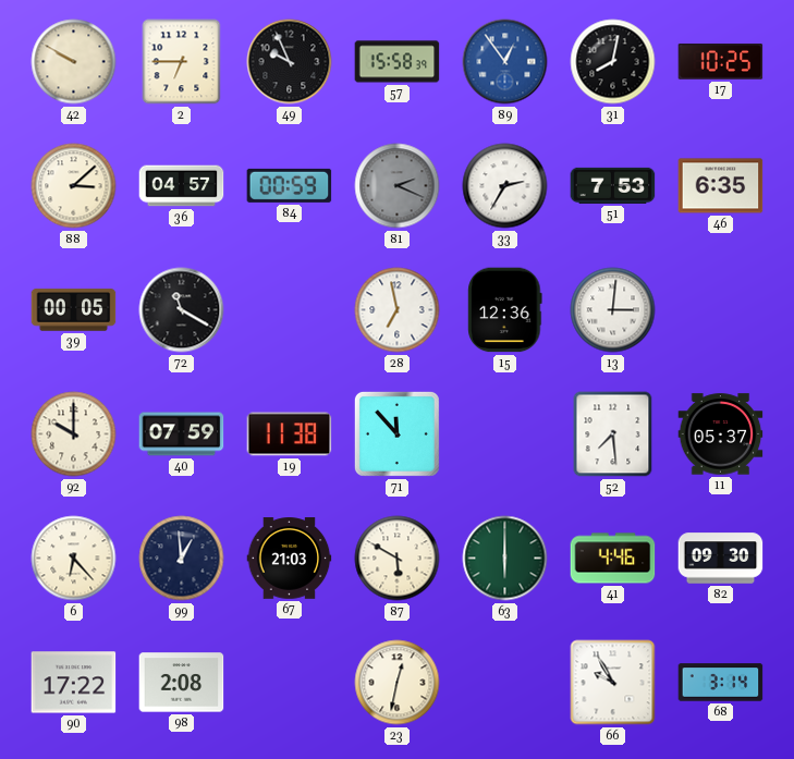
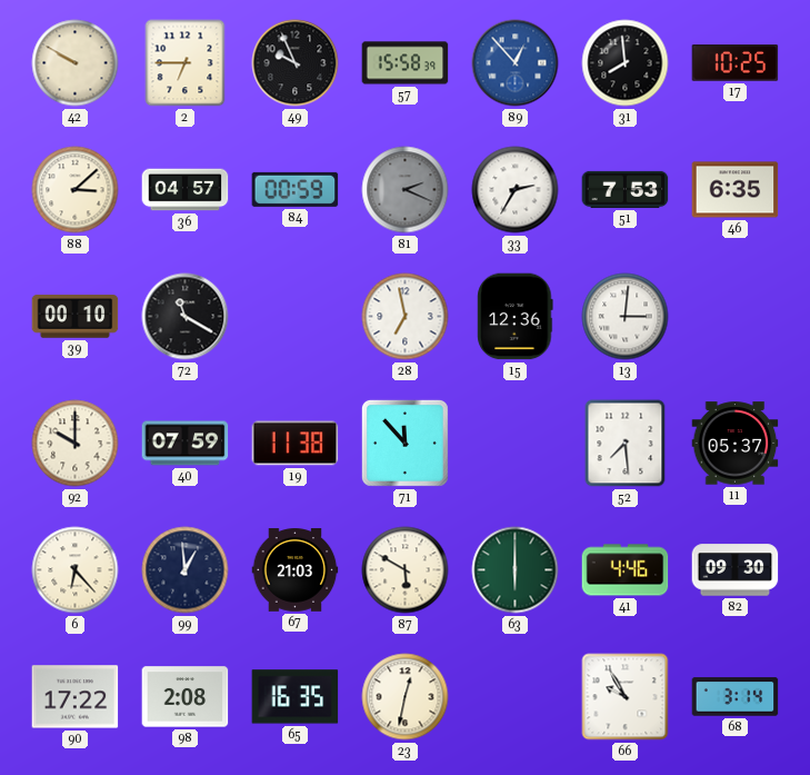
89: 12:54 -> 12:53 (516, 63)
31: 8:02 -> 7:59 (626, 63)
39: 00:05 -> 00:10 (76, 317)
65: none -> 16:35 (296, 697)
